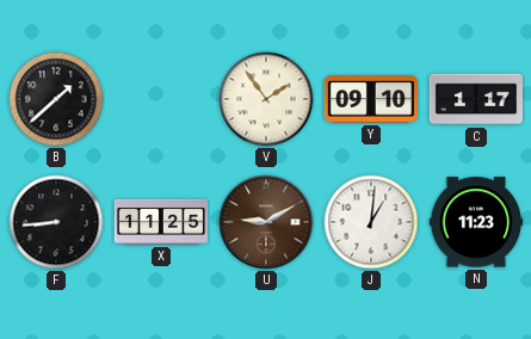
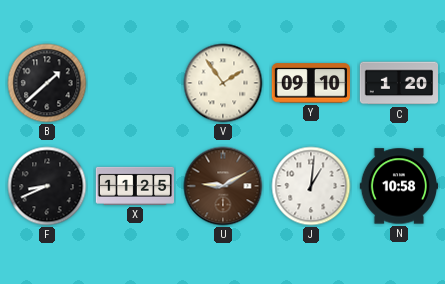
C: 1:17 -> 1:20 (398, 83)
F: 8:44 -> 8:41 (47, 186)
N: 11:23 -> 10:58 (398, 186)
